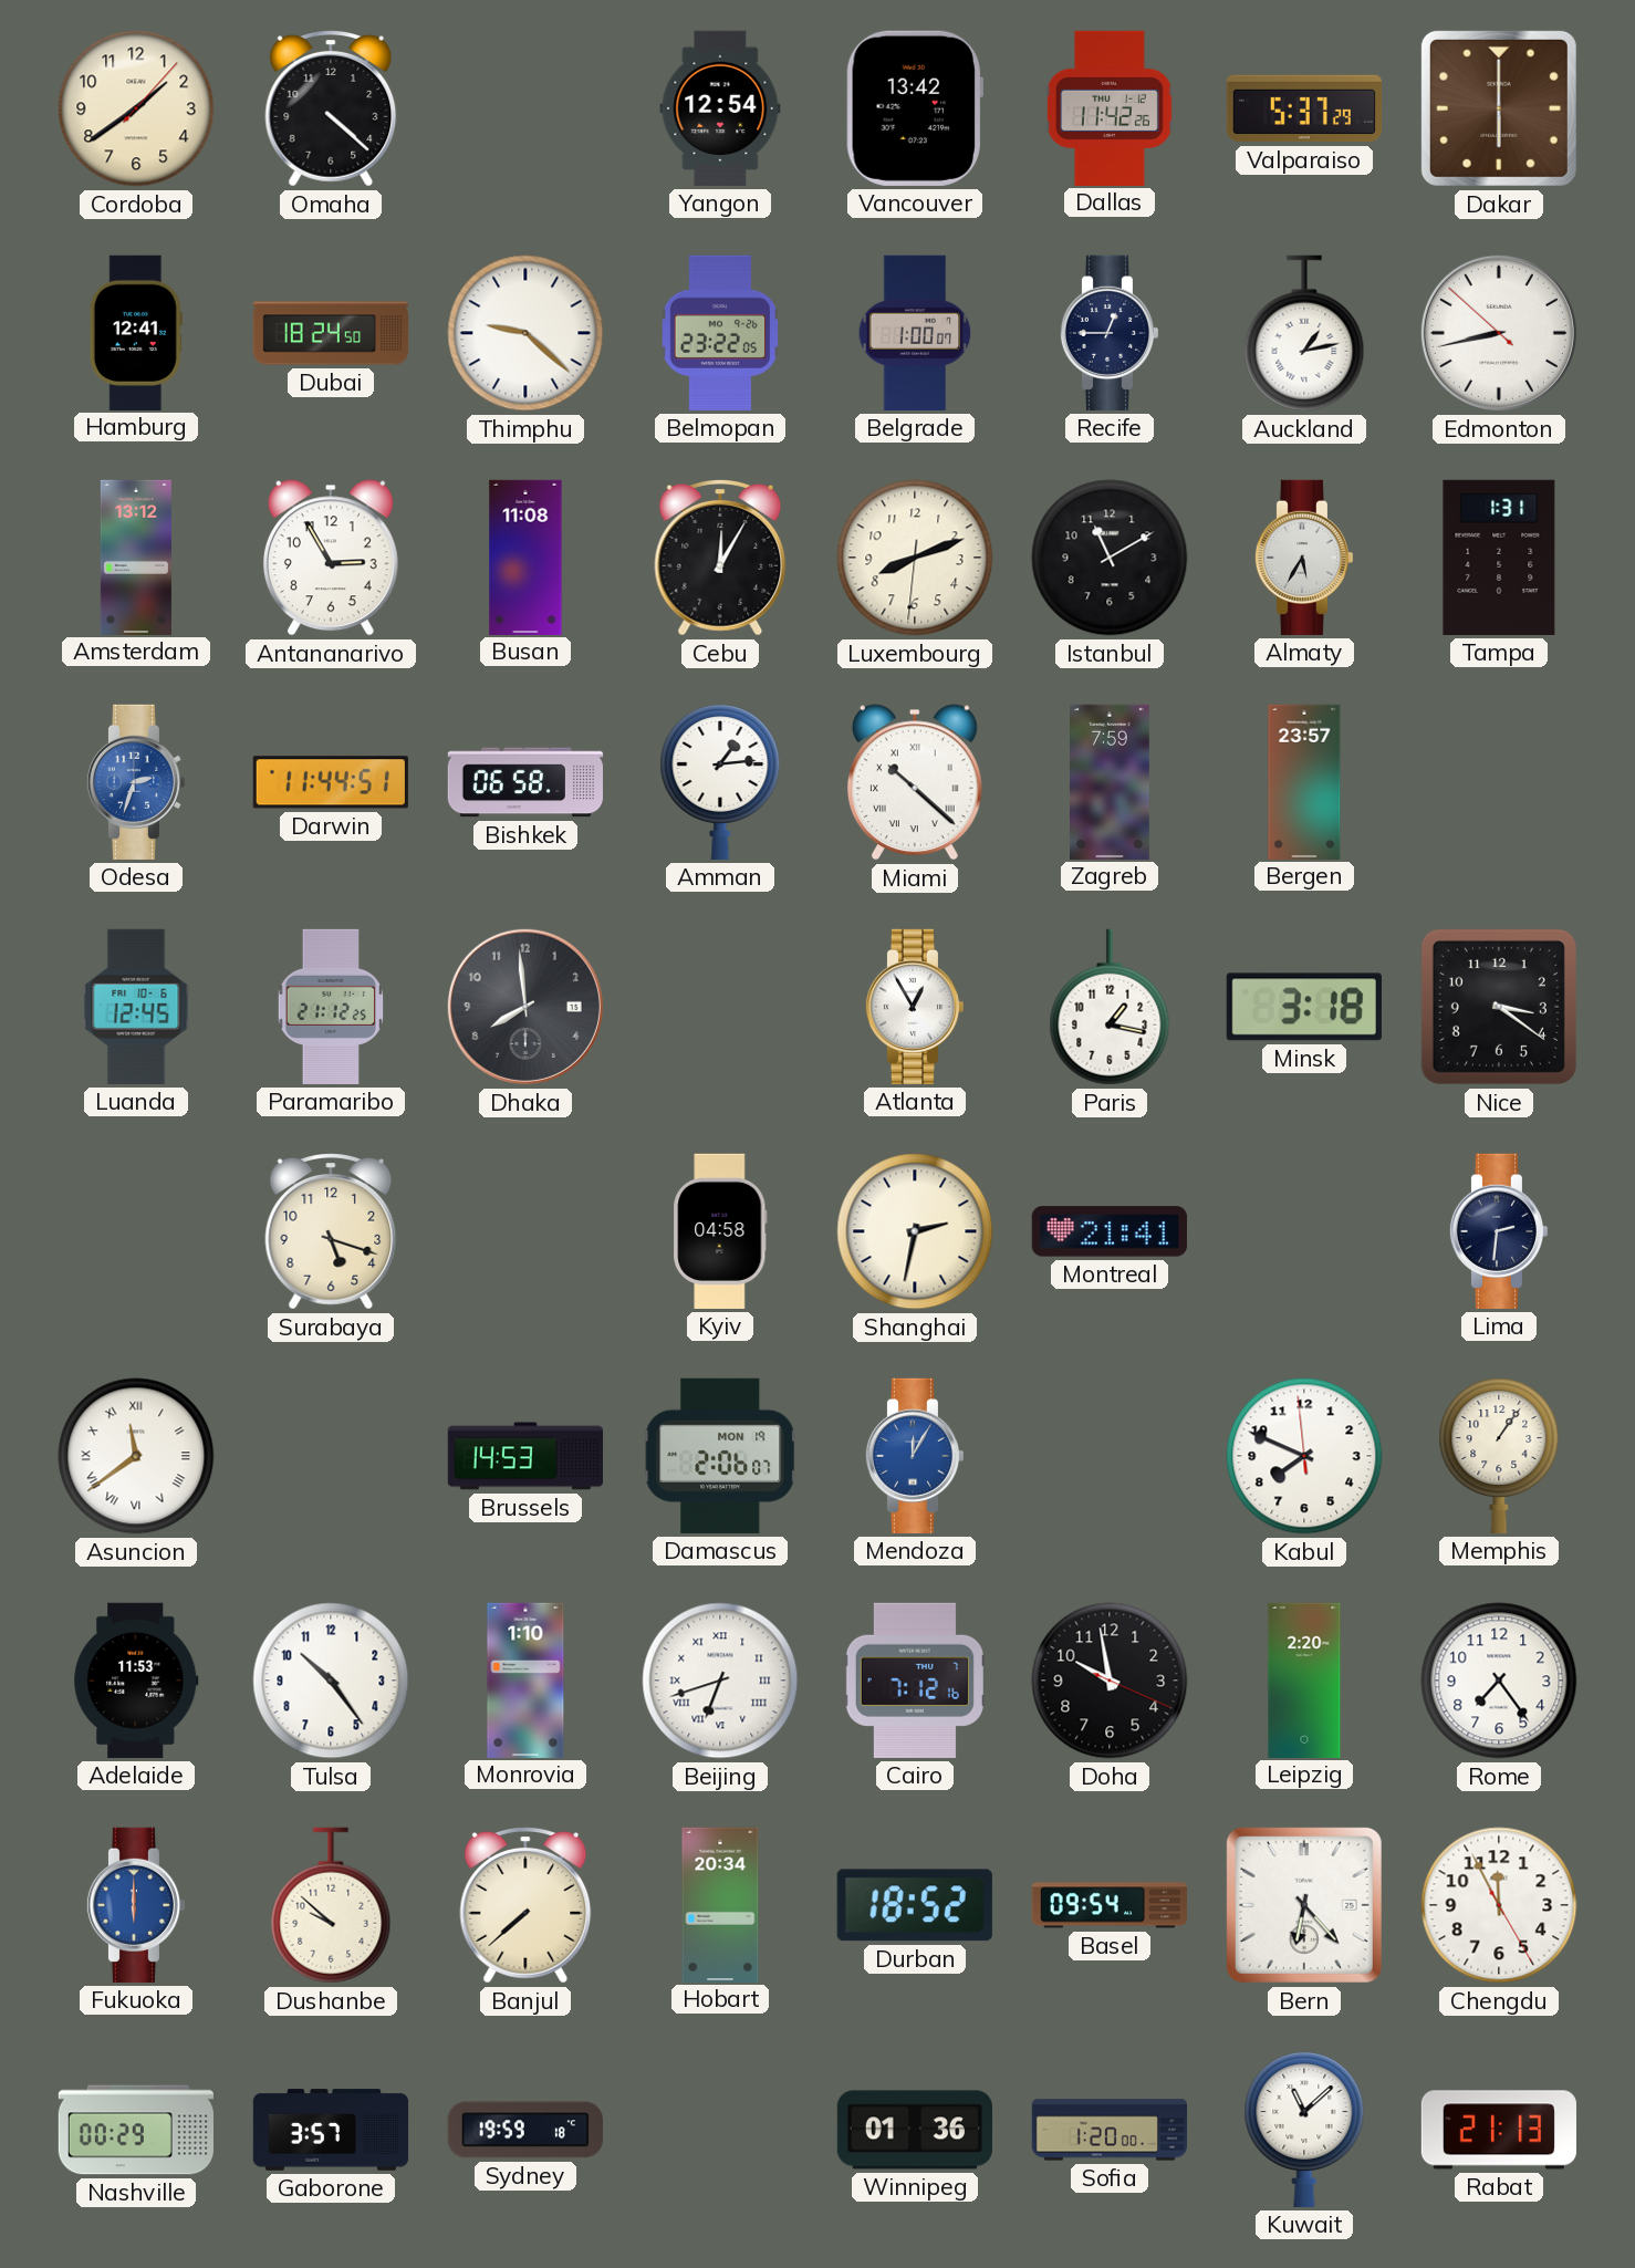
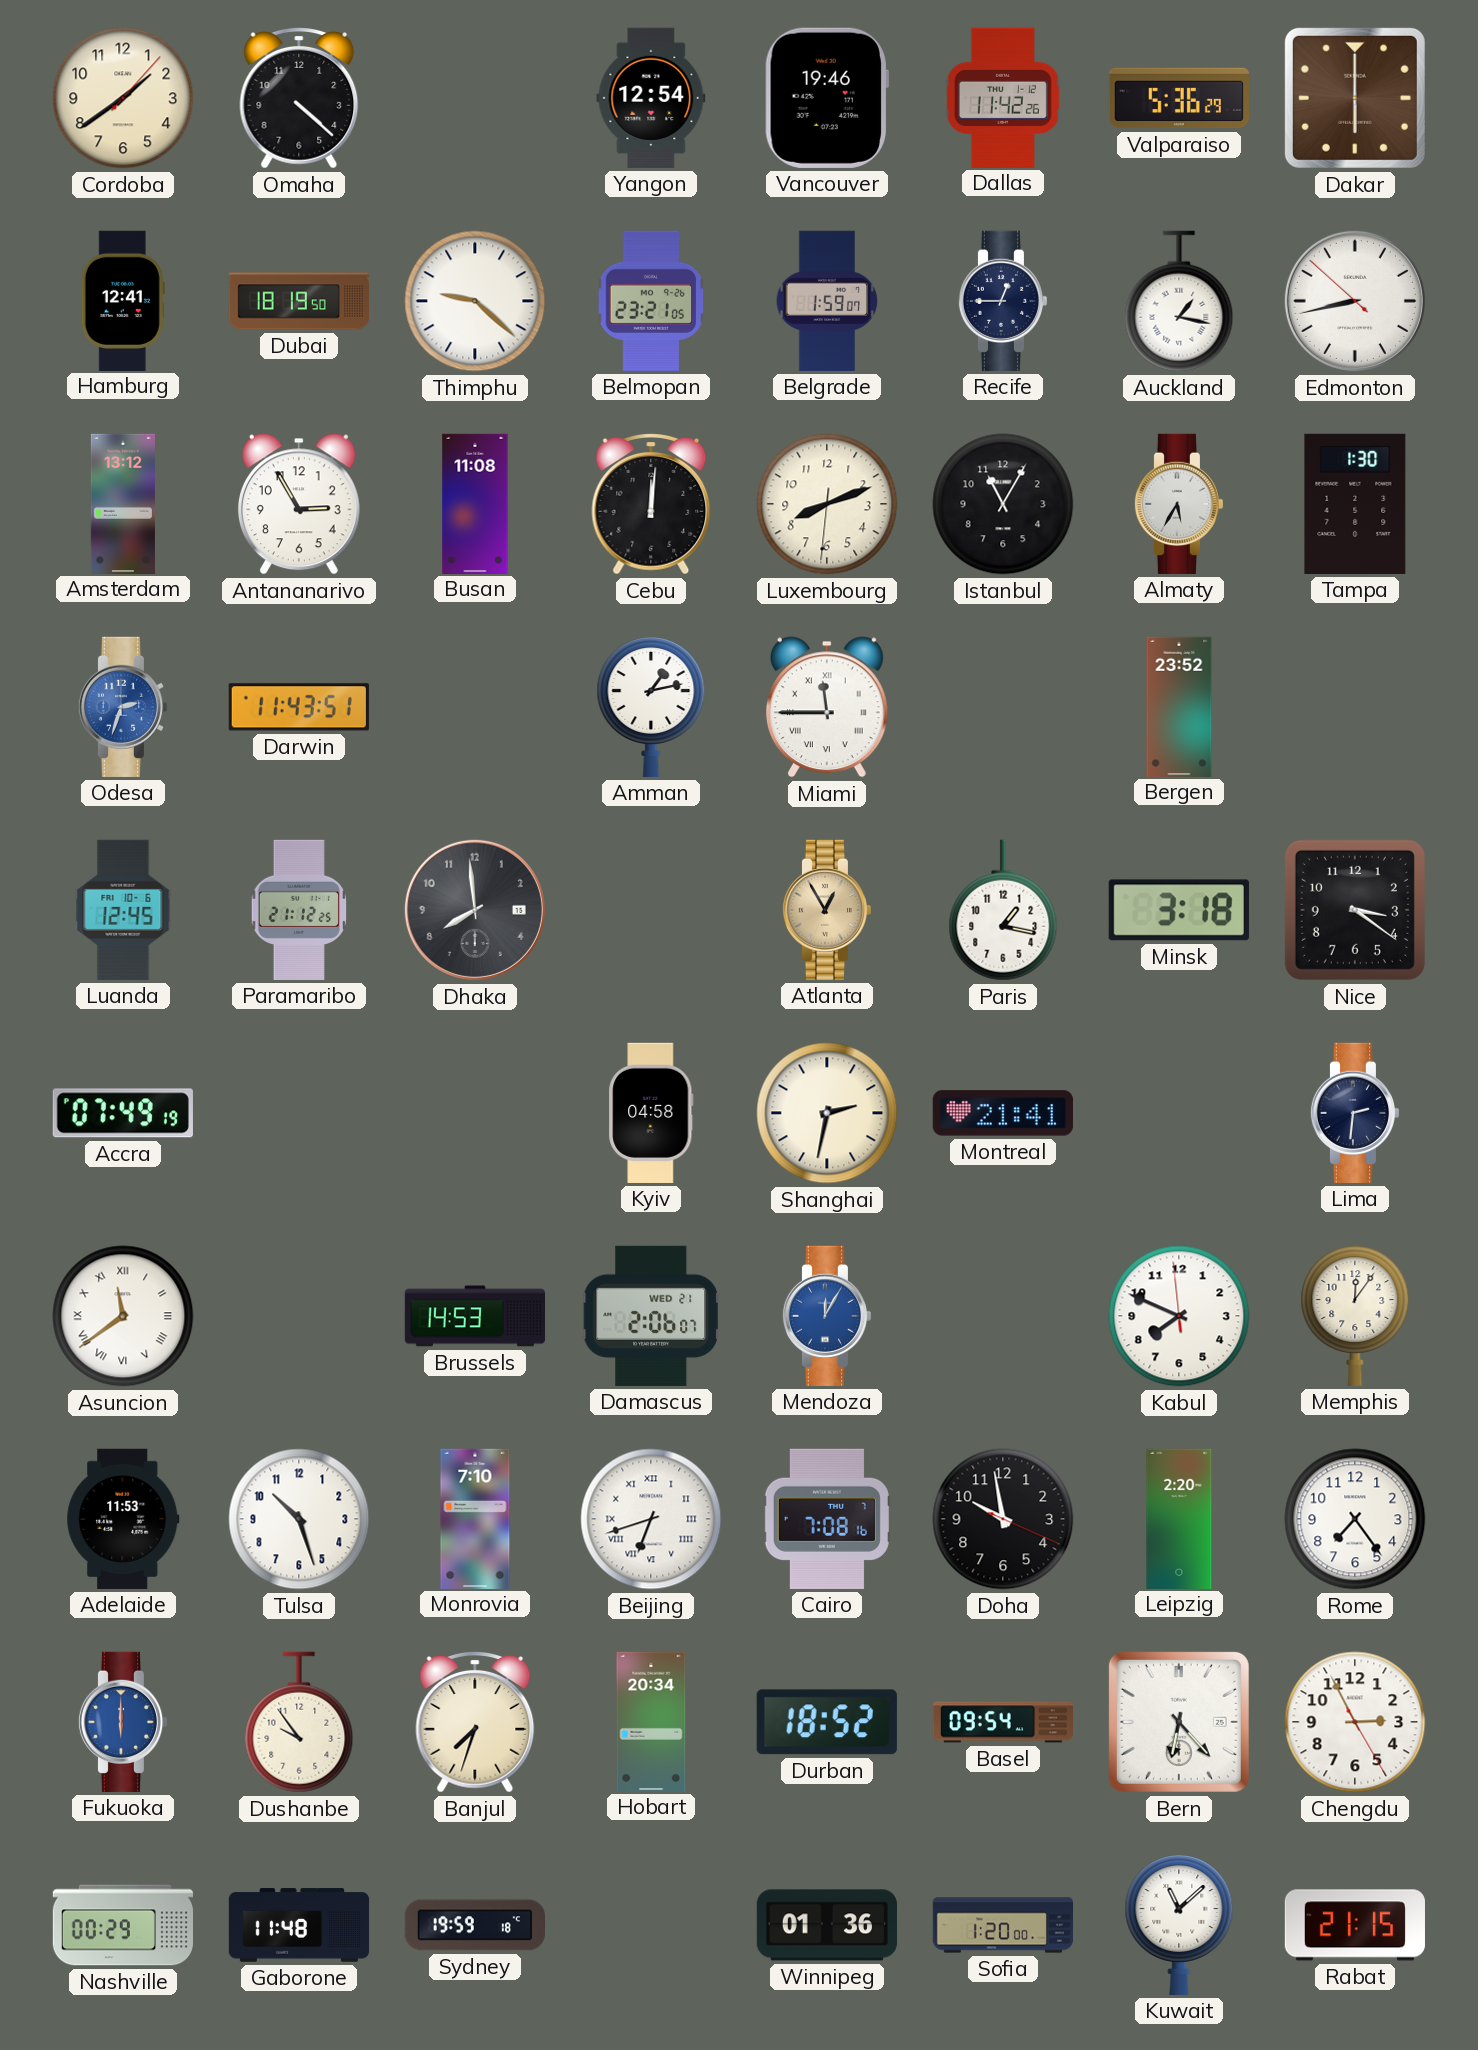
Vancouver: 13:42 -> 19:46 (826, 98)
Valparaiso: 5:37 -> 5:36 (1179, 98)
Dubai: 18:24 -> 18:19 (298, 301)
Belmopan: 23:22 -> 23:21 (651, 301)
Belgrade: 1:00 -> 1:59 (827, 301)
Auckland: 1:13 -> 1:17 (1179, 301)
Cebu: 12:05 -> 12:01 (651, 505)
Istanbul: 11:10 -> 11:05 (1003, 504)
Tampa: 1:31 -> 1:30 (1355, 504)
Darwin: 11:44 -> 11:43 (299, 707)
Bishkek: 06:58 -> none (524, 782)
Amman: 1:14 -> 1:13 (651, 707)
Miami: 10:22 -> 11:45 (827, 707)
Zagreb: 7:59 -> none (1111, 781)
Bergen: 23:57 -> 23:52 (1179, 706)
Atlanta dial: white -> champagne (827, 910)
Accra: none -> 07:49 (123, 1113)
Surabaya: 5:18 -> none (331, 1232)
Damascus date: MON 19 -> WED 21 (651, 1316)
Memphis: 1:06 -> 12:06 (1355, 1316)
Tulsa: 10:24 -> 10:27 (299, 1519)
Monrovia: 1:10 -> 7:10 (475, 1518)
Cairo: 7:12 -> 7:08 (827, 1519)
Dushanbe: 9:52 -> 9:54 (299, 1722)
Banjul: 7:38 -> 7:33 (475, 1723)
Chengdu: 11:55 -> 2:55 (1355, 1722)
Gaborone: 3:57 -> 11:48 (299, 1925)
Rabat: 21:13 -> 21:15 (1355, 1925)
